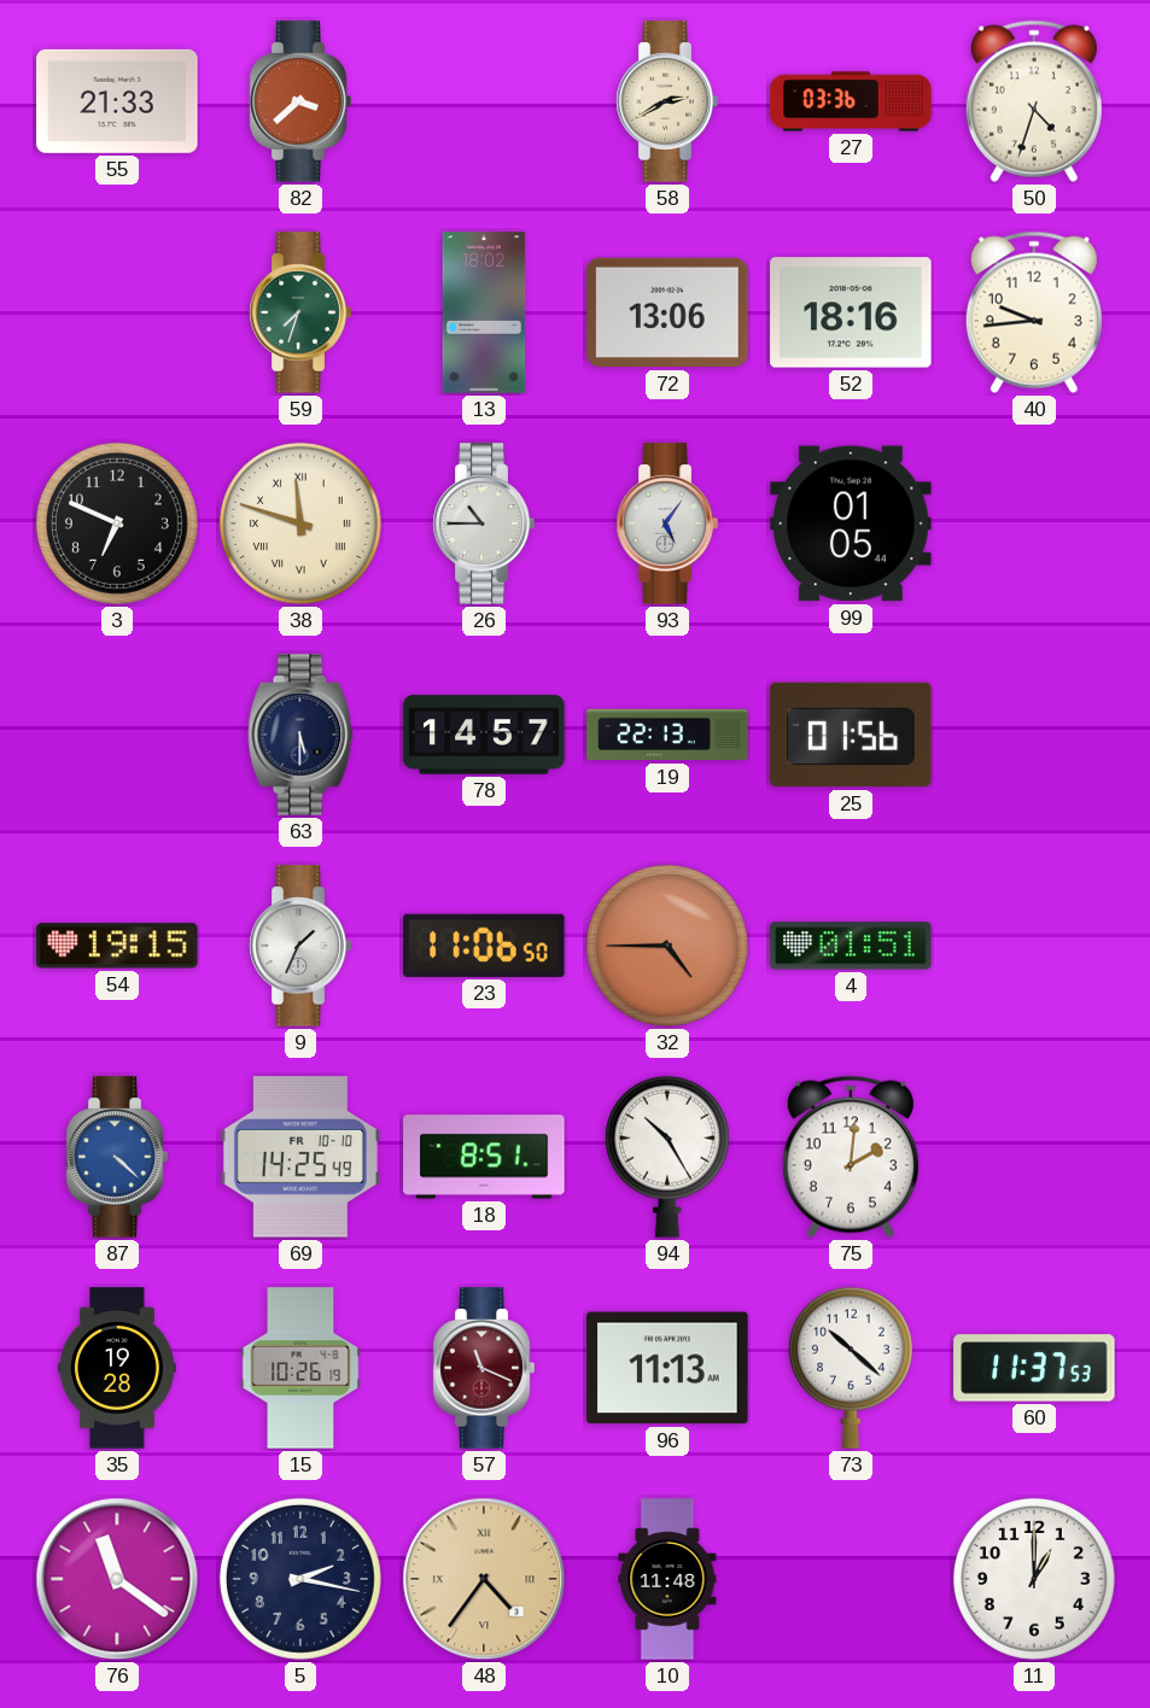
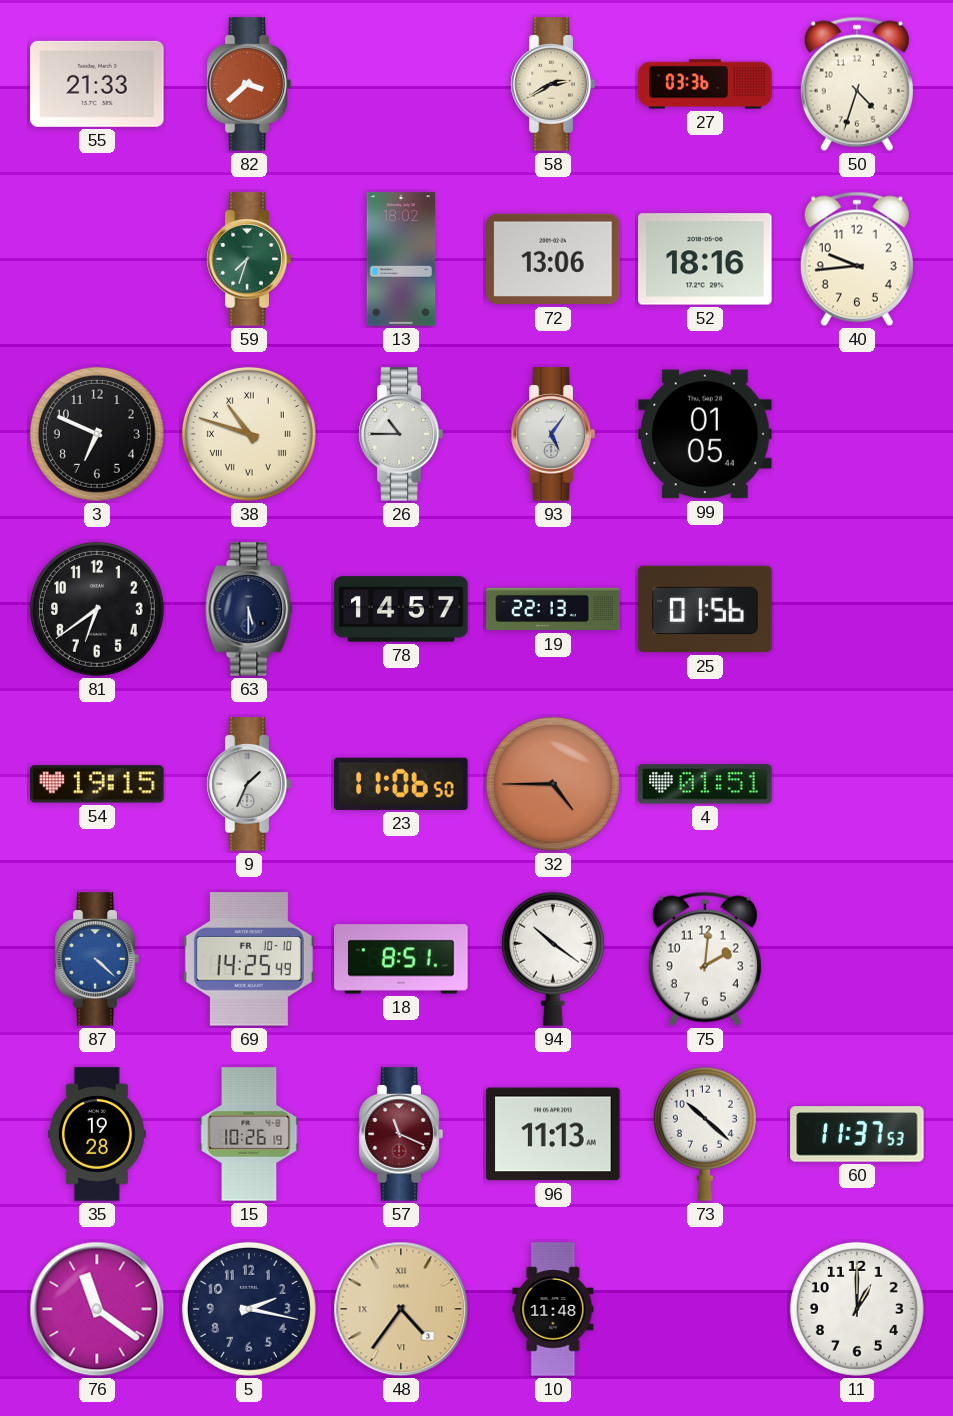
38: 11:48 -> 10:48 (249, 434)
81: none -> 6:39 (97, 609)
94: 10:25 -> 10:21 (553, 959)
